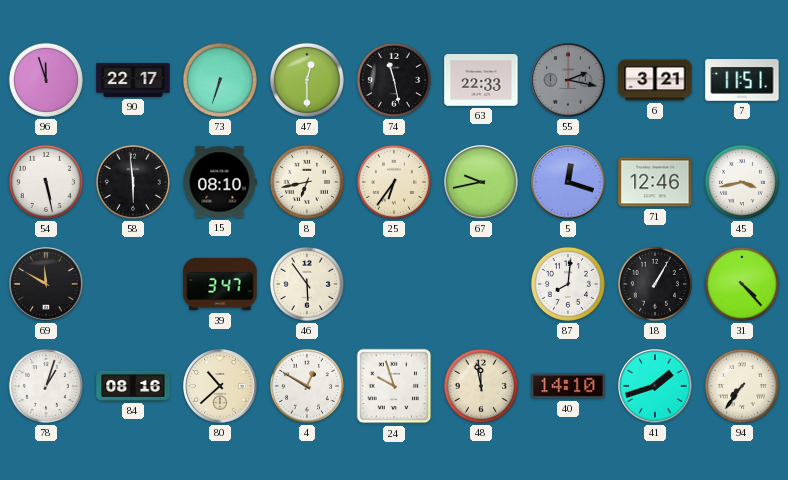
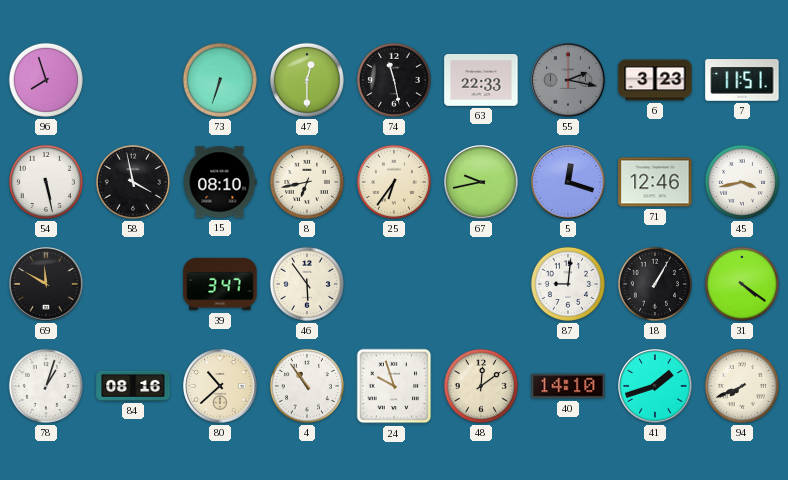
96: 11:57 -> 7:57 (46, 80)
90: 22:17 -> none (133, 81)
6: 3:21 -> 3:23 (655, 80)
58: 5:59 -> 3:58 (133, 182)
87: 8:01 -> 9:01 (568, 284)
31: 4:23 -> 4:21 (742, 284)
4: 12:50 -> 10:54 (307, 386)
48: 11:58 -> 12:09 (481, 386)
94: 7:36 -> 7:41 (742, 386)
